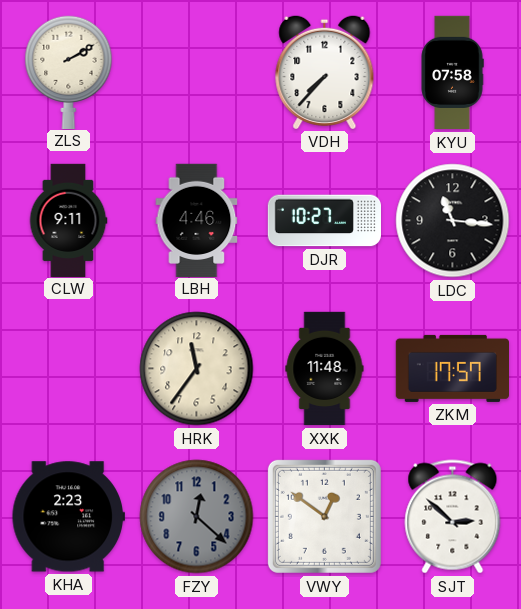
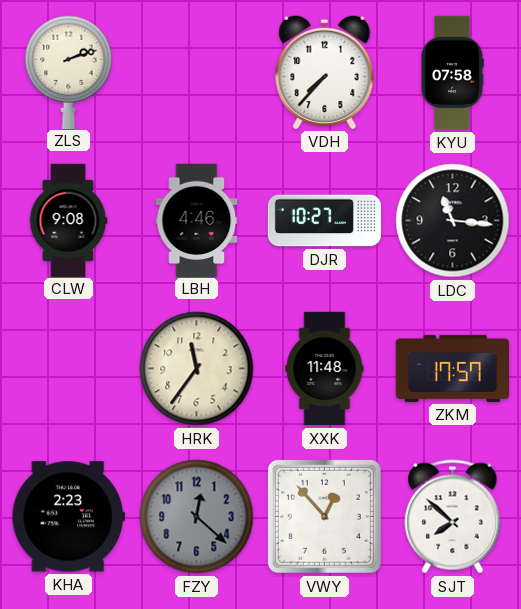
ZLS: 2:10 -> 2:12 (69, 72)
CLW: 9:11 -> 9:08 (68, 220)
VWY: 12:51 -> 12:53 (324, 516)
SJT: 2:52 -> 7:52 (453, 517)
